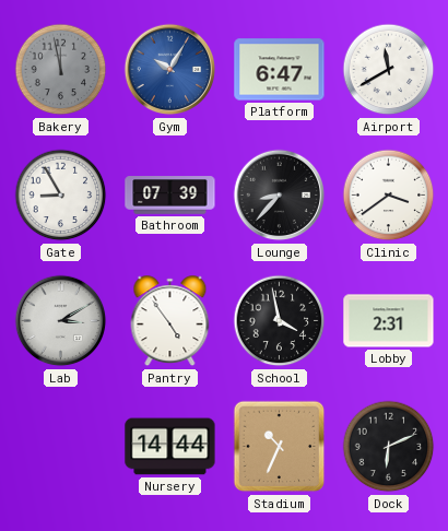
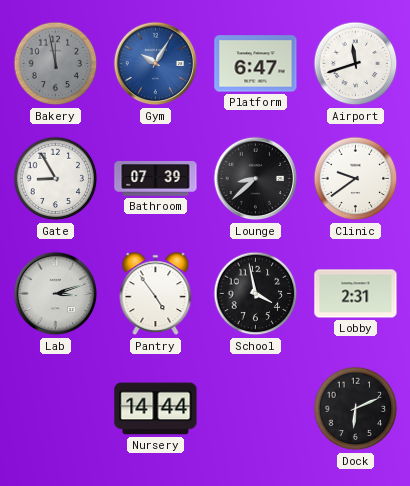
Airport: 11:40 -> 11:42 (356, 64)
Lounge: 8:37 -> 8:38 (256, 179)
Clinic: 3:39 -> 9:39 (356, 179)
Lab: 3:10 -> 3:12 (56, 294)
Stadium: 10:34 -> none (280, 447)
